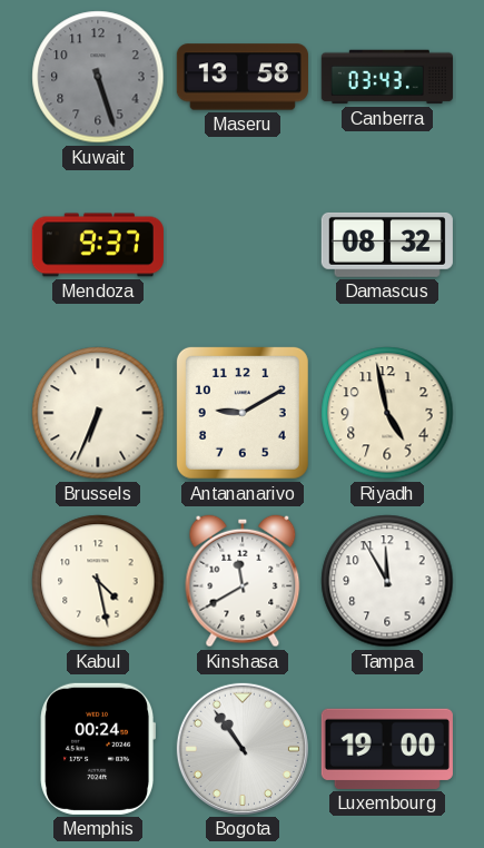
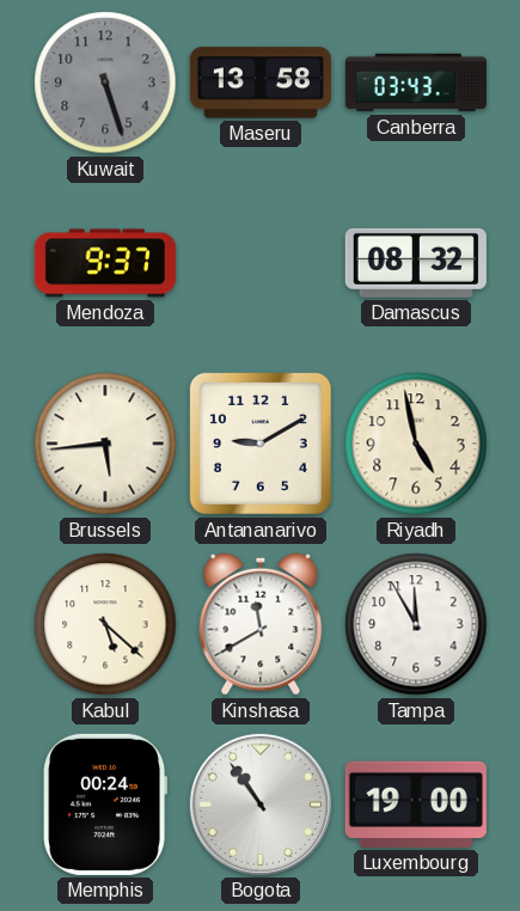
Brussels: 6:34 -> 5:44 (105, 444)
Kabul: 4:28 -> 5:22 (105, 624)
